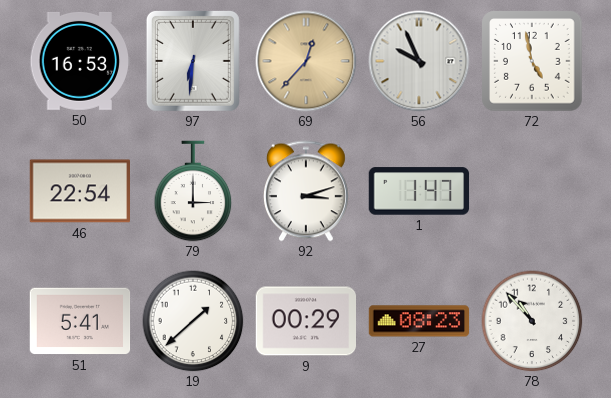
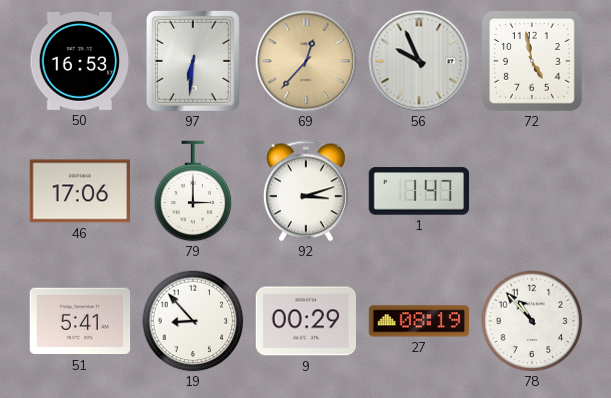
46: 22:54 -> 17:06 (80, 191)
19: 1:38 -> 8:53 (193, 321)
27: 08:23 -> 08:19 (419, 321)
